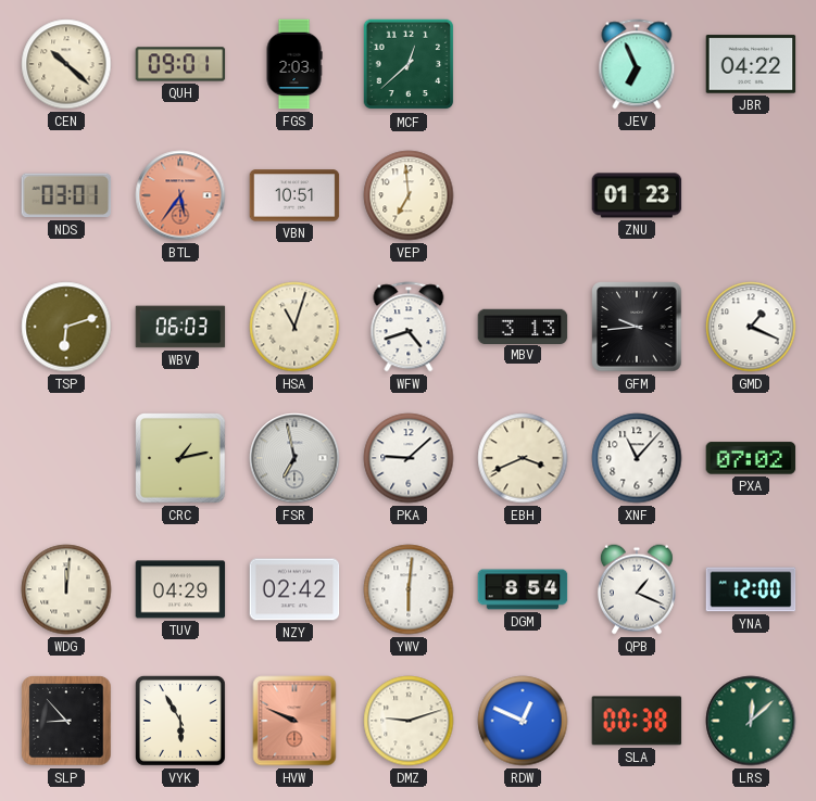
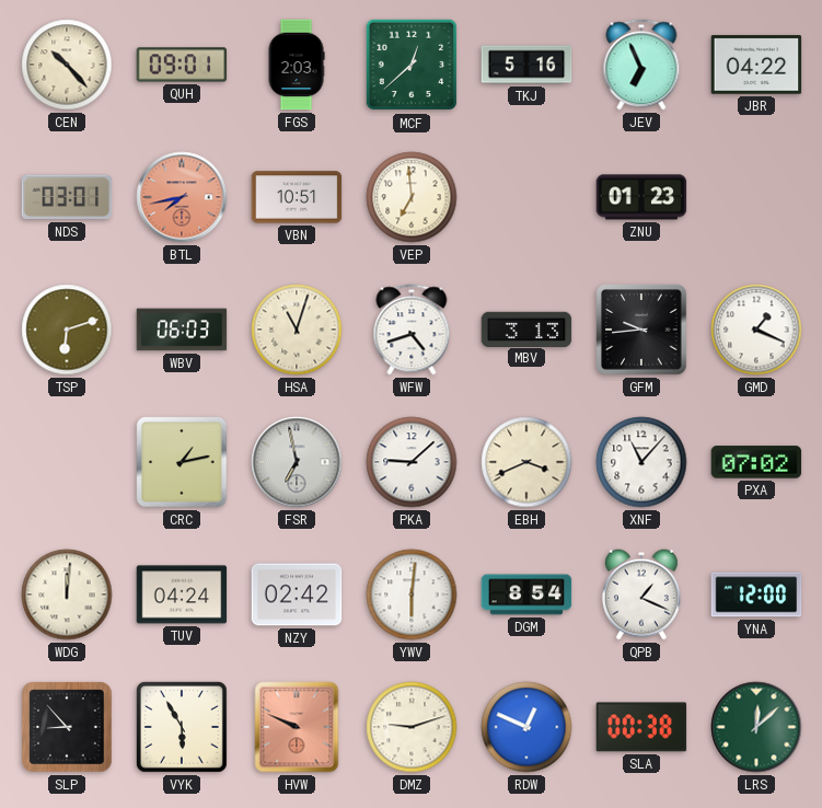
CEN: 10:22 -> 10:23 (67, 65)
TKJ: none -> 5:16 (526, 65)
BTL: 5:36 -> 7:43 (182, 197)
TUV: 04:29 -> 04:24 (182, 595)
